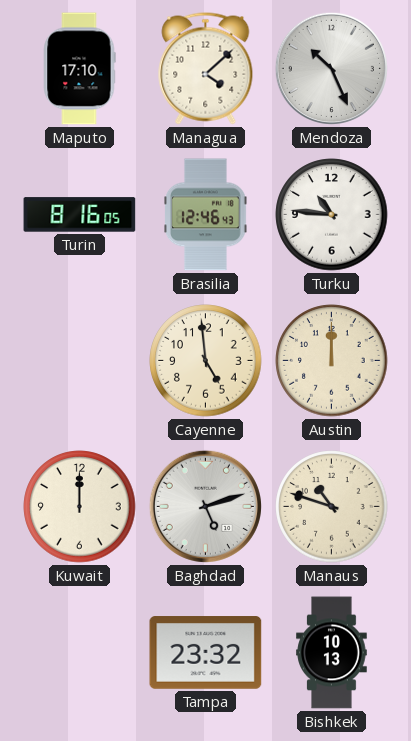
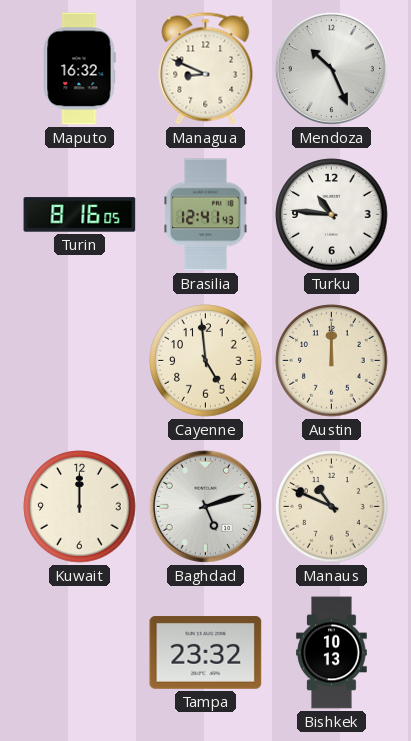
Maputo: 17:10 -> 16:32 (79, 69)
Managua: 4:08 -> 8:49 (206, 69)
Brasilia: 12:46 -> 12:41 (206, 215)
Manaus: 10:48 -> 10:49 (332, 507)
